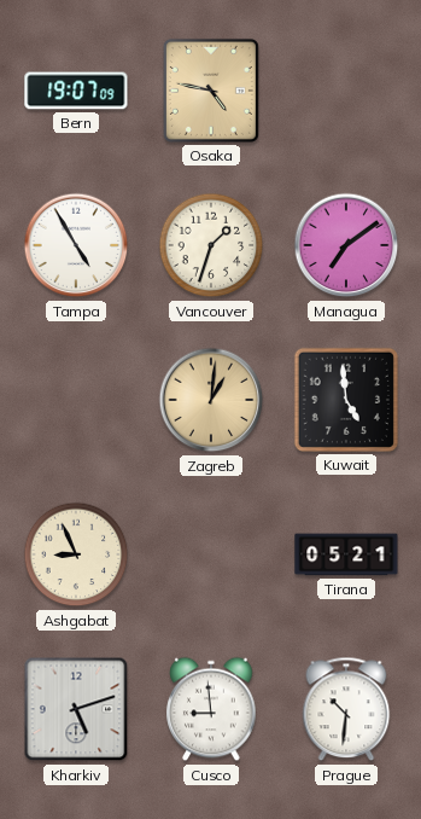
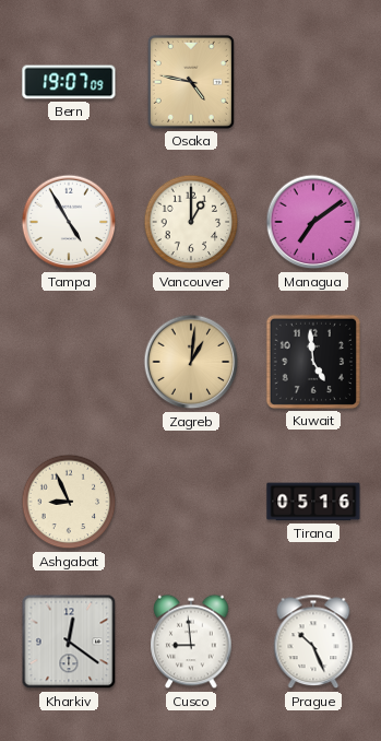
Vancouver: 1:33 -> 1:00 (191, 222)
Tirana: 05:21 -> 05:16 (313, 502)
Kharkiv: 5:12 -> 12:21 (69, 642)
Prague: 10:31 -> 10:26 (313, 642)
